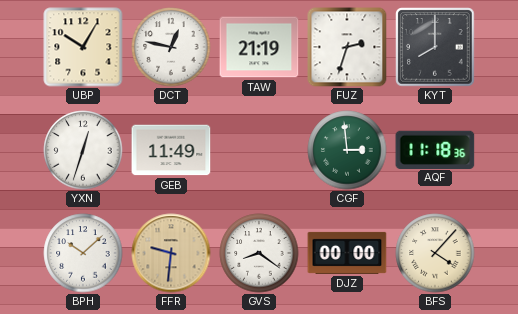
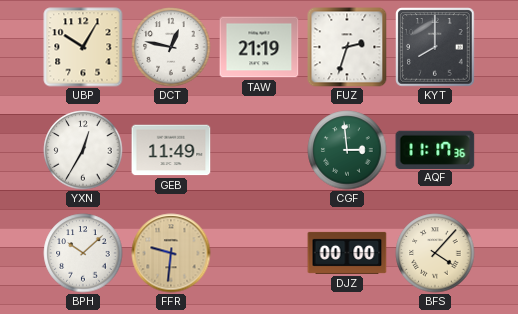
YXN: 12:33 -> 12:35 (83, 150)
AQF: 11:18 -> 11:17 (435, 149)
GVS: 8:21 -> none (259, 253)
